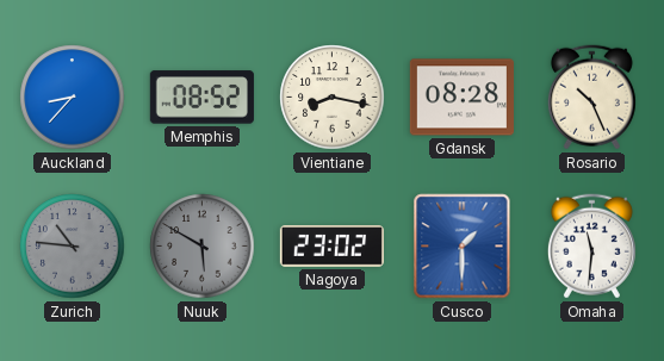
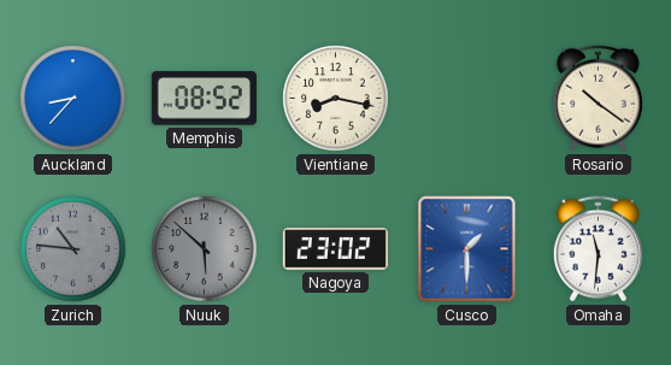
Gdansk: 08:28 -> none (461, 98)
Rosario: 10:26 -> 10:21 (598, 99)
Nuuk: 5:50 -> 5:52 (205, 249)
